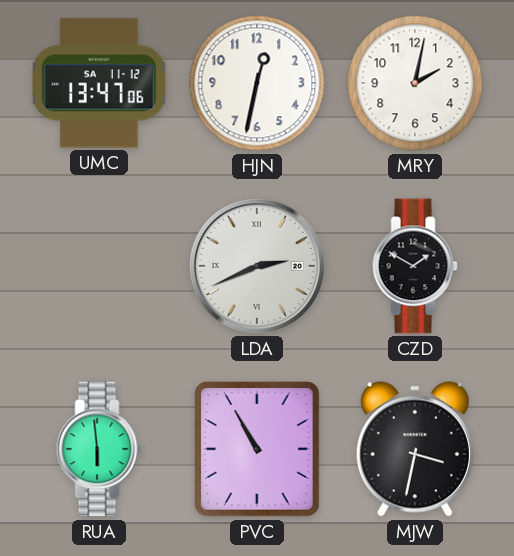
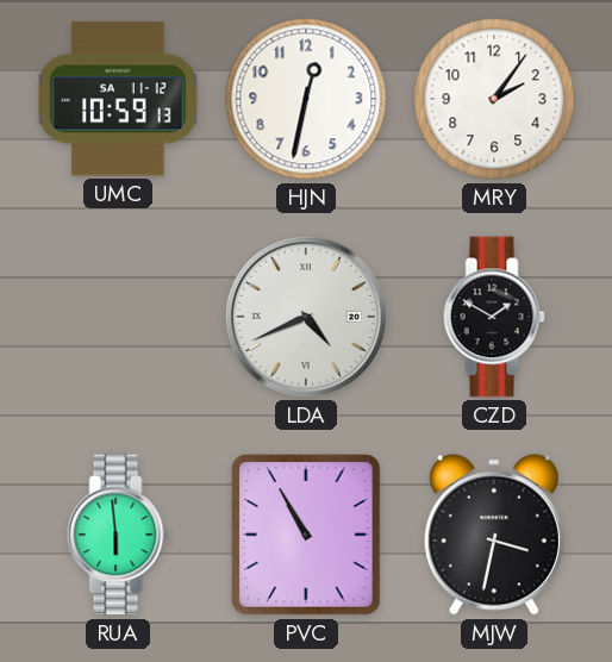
UMC: 13:47 -> 10:59 (118, 99)
MRY: 2:02 -> 2:06 (494, 99)
LDA: 2:41 -> 4:41 (306, 317)
